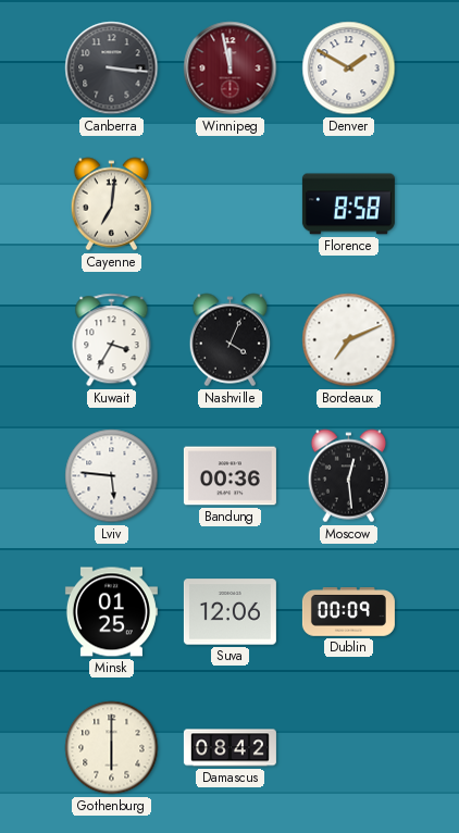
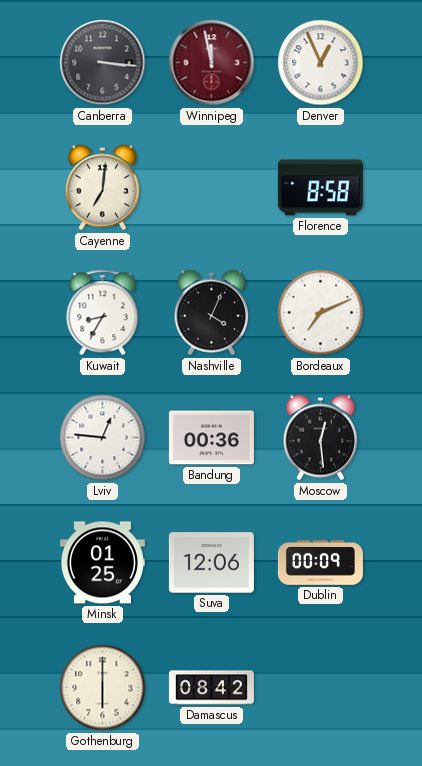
Denver: 1:50 -> 12:56 (321, 63)
Kuwait: 3:35 -> 8:35 (103, 313)
Lviv: 5:46 -> 12:46 (103, 438)
